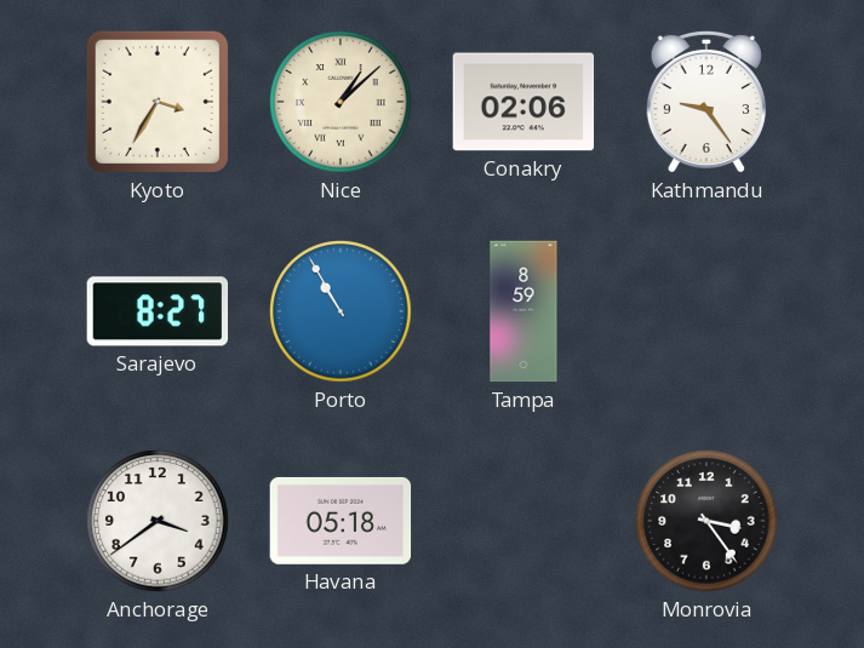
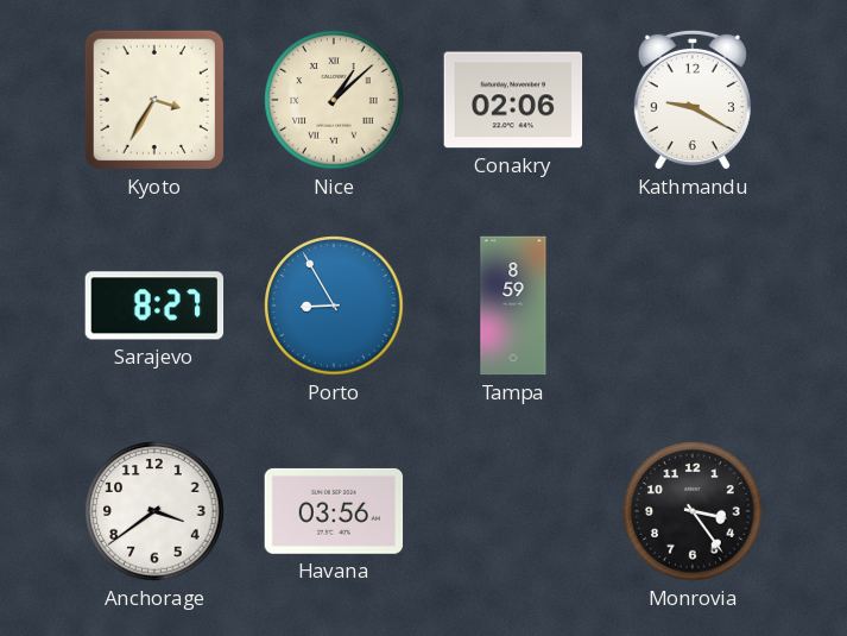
Kathmandu: 9:24 -> 9:20 (693, 100)
Porto: 10:55 -> 8:55 (334, 306)
Havana: 05:18 -> 03:56 (334, 511)
